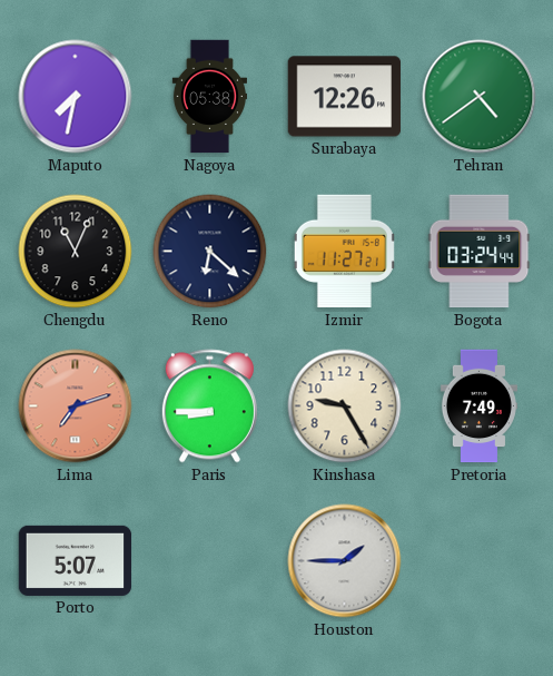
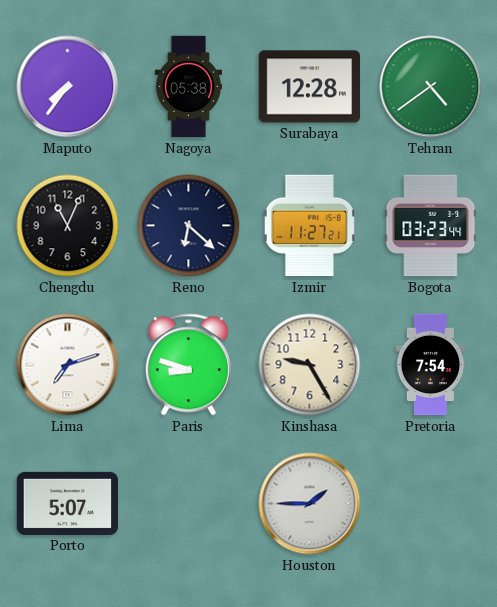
Maputo: 7:32 -> 7:36 (68, 87)
Surabaya: 12:26 -> 12:28 (310, 87)
Bogota: 03:24 -> 03:23 (431, 226)
Lima dial: salmon -> white (68, 365)
Paris: 8:45 -> 8:48 (188, 365)
Pretoria: 7:49 -> 7:54 (430, 365)
